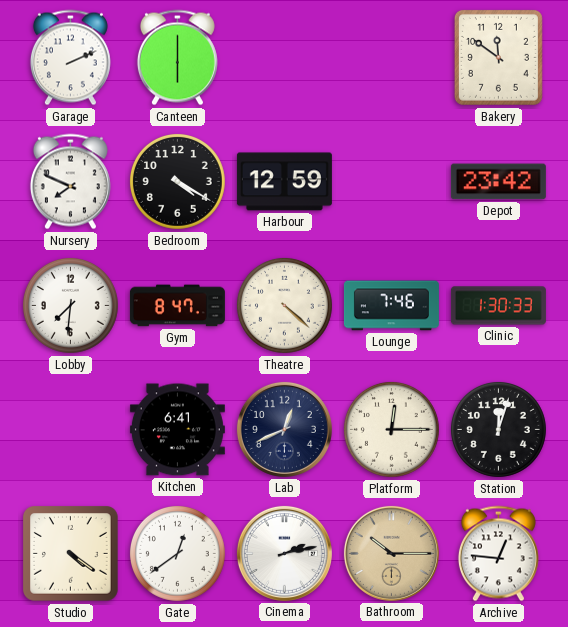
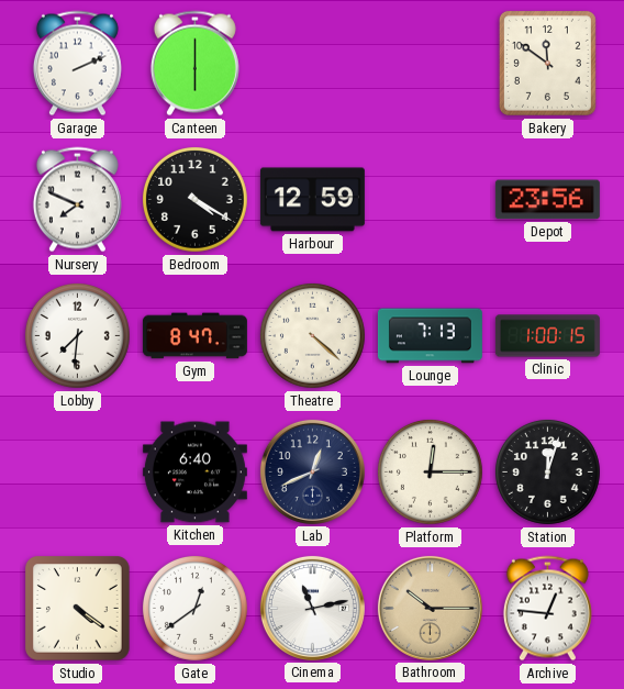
Depot: 23:42 -> 23:56 (547, 200)
Lounge: 7:46 -> 7:13 (430, 336)
Clinic: 1:30 -> 1:00 (547, 336)
Kitchen: 6:41 -> 6:40 (194, 473)
Cinema: 2:13 -> 11:13 (312, 608)
